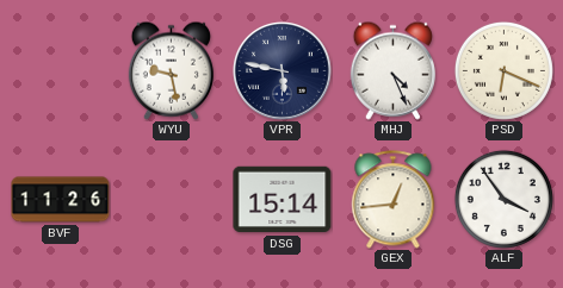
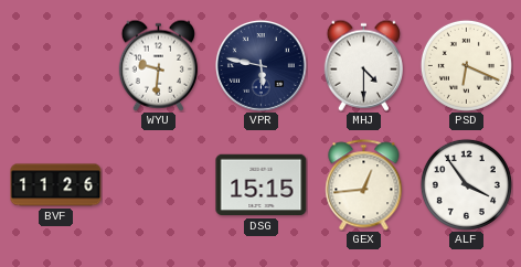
WYU: 9:28 -> 9:31 (158, 65)
MHJ: 4:26 -> 4:30 (363, 65)
DSG: 15:14 -> 15:15 (262, 185)
